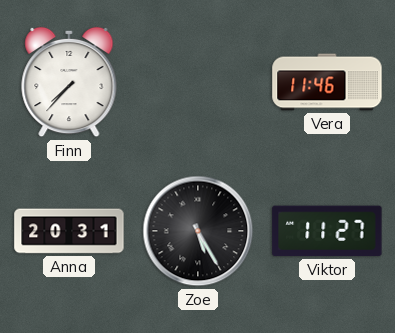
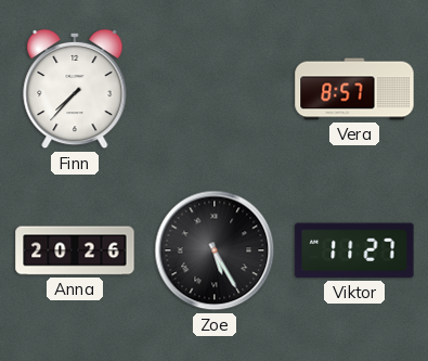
Vera: 11:46 -> 8:57 (354, 89)
Anna: 20:31 -> 20:26 (75, 250)
